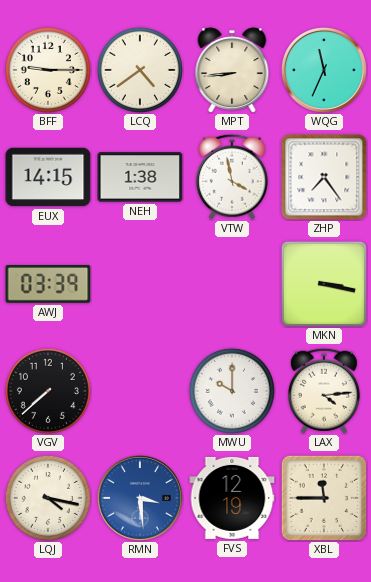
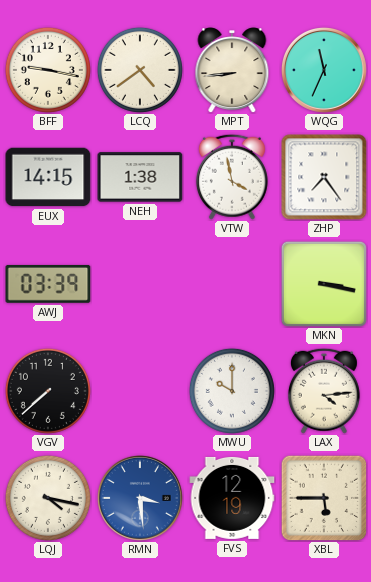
BFF: 9:15 -> 9:17 (48, 70)
XBL: 11:45 -> 5:45 (324, 498)
